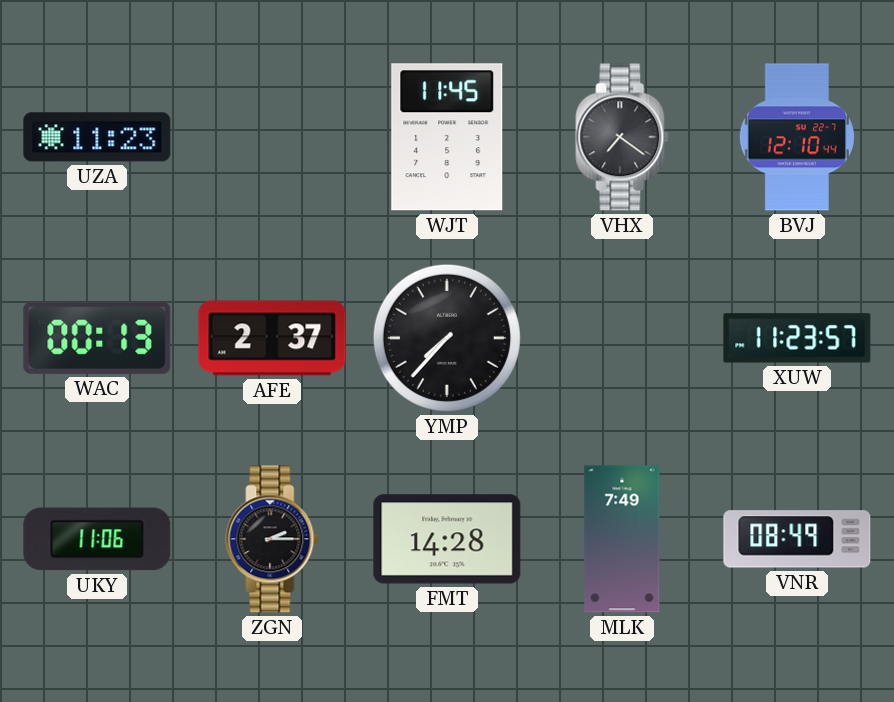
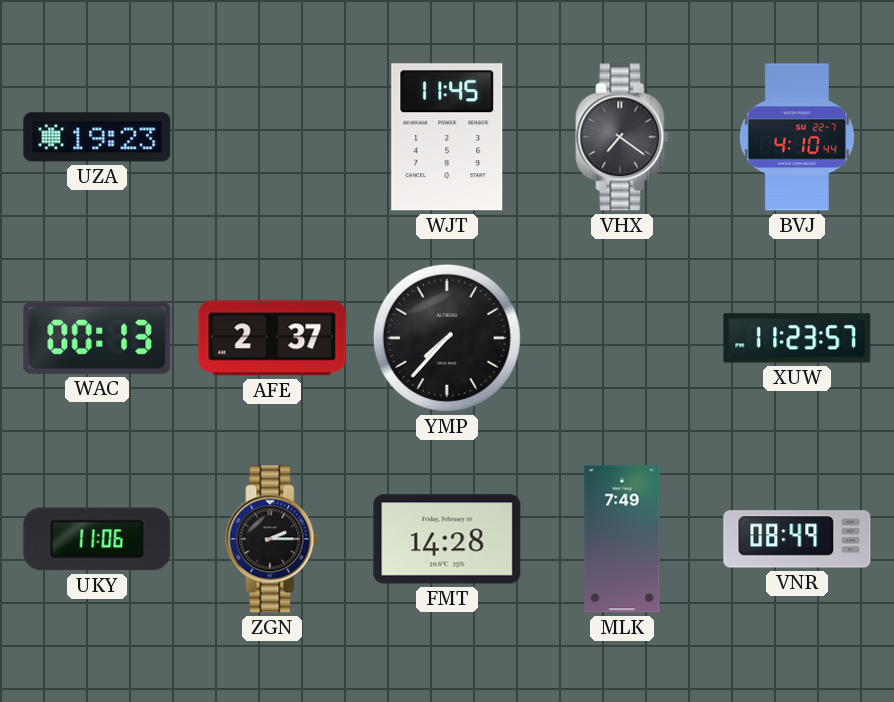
UZA: 11:23 -> 19:23 (97, 137)
BVJ: 12:10 -> 4:10 (797, 137)
